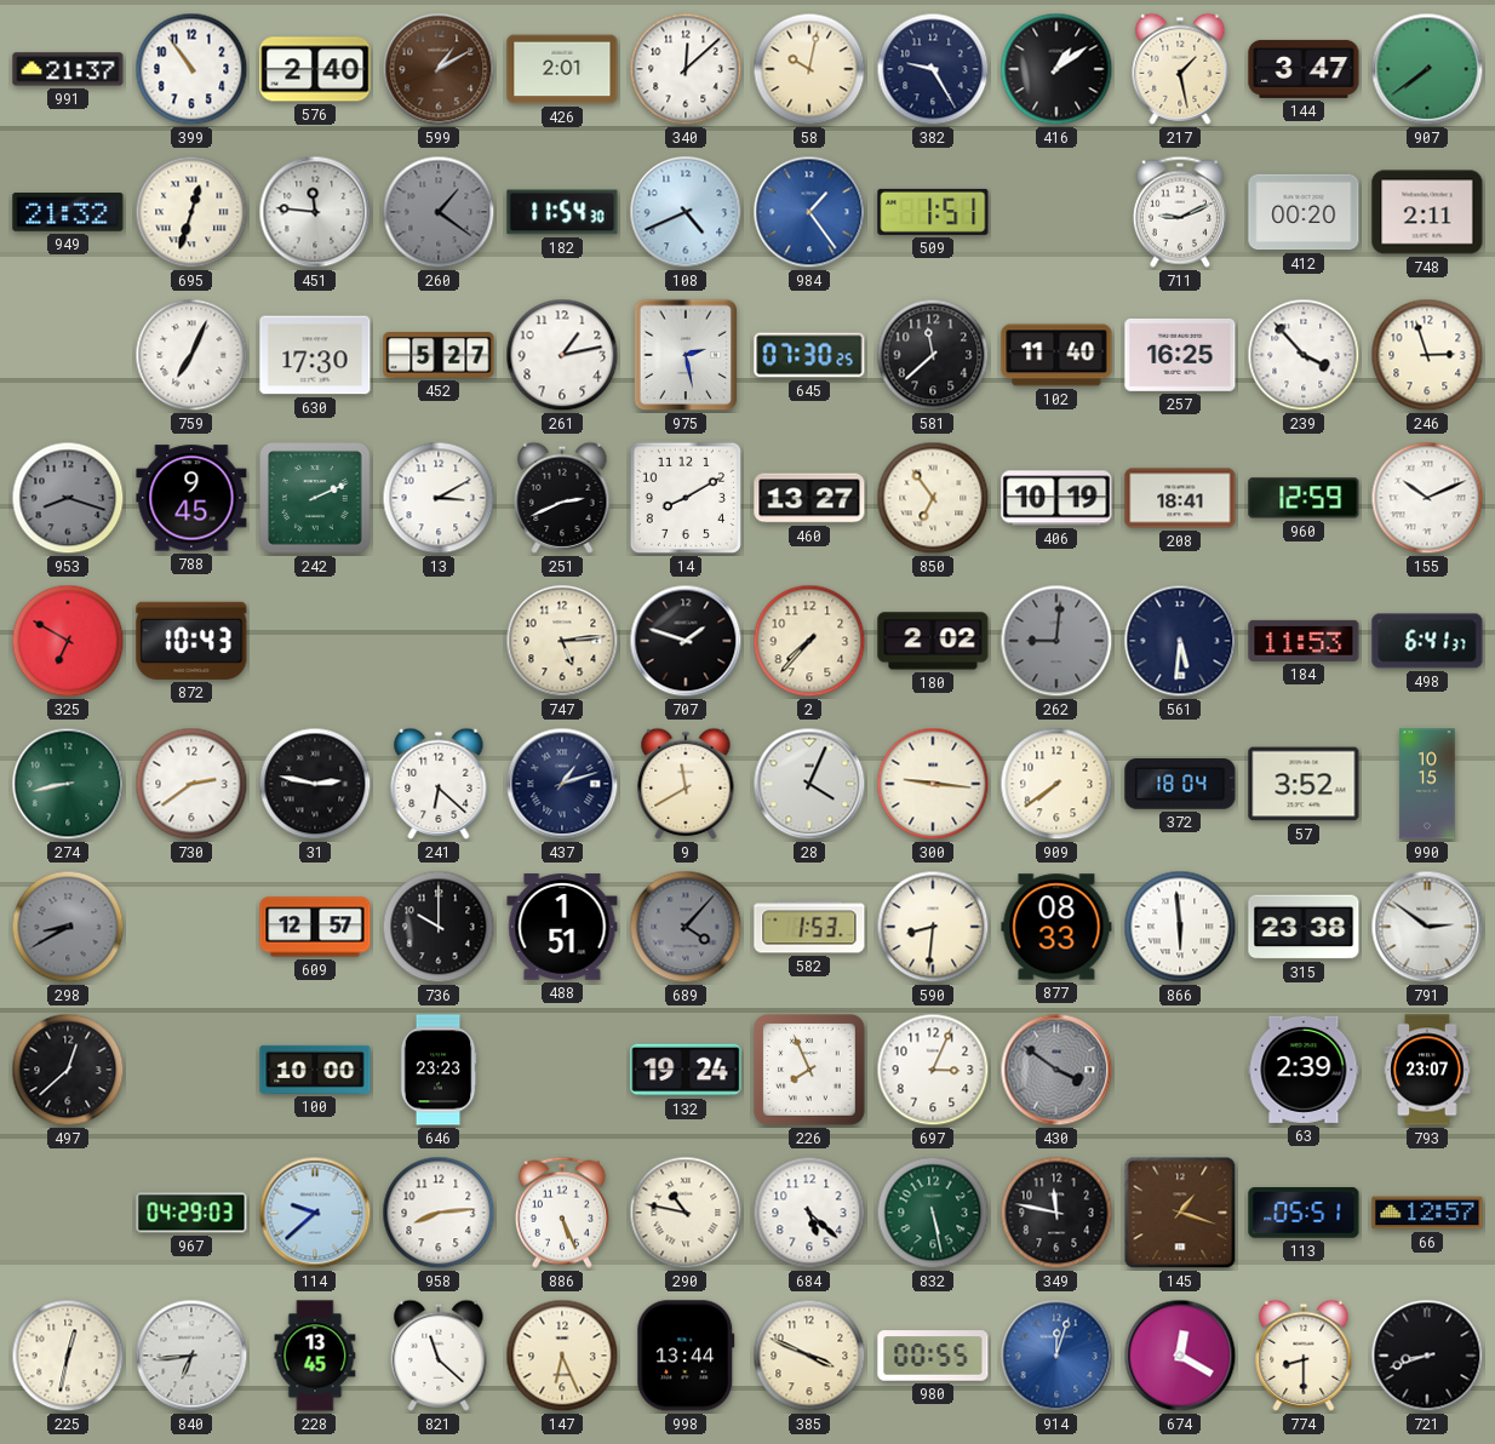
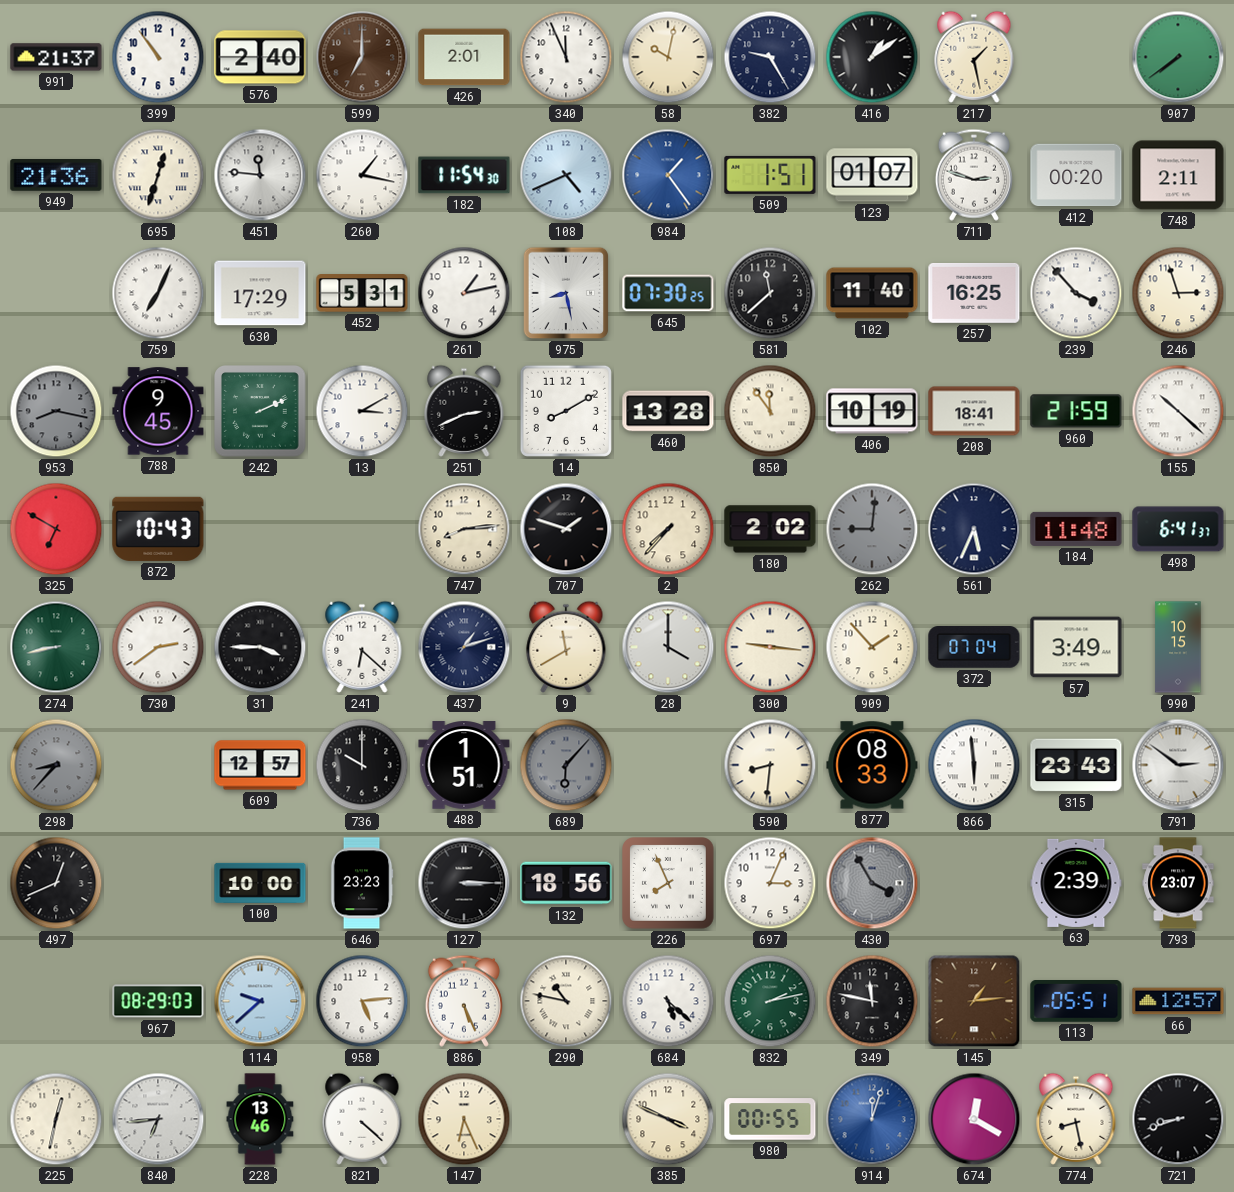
599: 1:10 -> 7:00 (362, 57)
340: 12:08 -> 11:56 (566, 57)
144: 3:47 -> none (1304, 69)
949: 21:32 -> 21:36 (56, 176)
260: 1:21 -> 1:17 (362, 175)
260 dial: grey -> white (362, 175)
123: none -> 01:07 (872, 175)
711: 9:11 -> 2:48 (974, 175)
630: 17:30 -> 17:29 (260, 293)
452: 5:27 -> 5:31 (362, 293)
975: 2:28 -> 8:28 (566, 293)
953: 8:18 -> 8:17 (56, 411)
460: 13:27 -> 13:28 (668, 411)
850: 6:54 -> 11:54 (770, 411)
960: 12:59 -> 21:59 (1076, 411)
155: 10:11 -> 10:22 (1178, 411)
747: 5:14 -> 8:14 (464, 529)
561: 5:31 -> 5:34 (974, 529)
184: 11:53 -> 11:48 (1076, 529)
31: 2:47 -> 3:45 (260, 647)
28: 4:04 -> 4:00 (668, 647)
909: 7:39 -> 1:53 (872, 647)
372: 18:04 -> 07:04 (974, 648)
57: 3:52 -> 3:49 (1076, 647)
298: 8:40 -> 8:37 (56, 765)
689: 4:07 -> 6:07 (566, 765)
582: 1:53 -> none (809, 927)
315: 23:38 -> 23:43 (1076, 765)
497: 12:38 -> 12:41 (56, 883)
127: none -> 3:15 (464, 883)
132: 19:24 -> 18:56 (566, 883)
430: 3:51 -> 3:55 (872, 883)
967: 04:29 -> 08:29 (158, 1001)
958: 8:14 -> 5:14 (362, 1001)
832: 5:28 -> 2:13 (770, 1001)
145: 1:18 -> 1:14 (974, 1001)
228: 13:45 -> 13:46 (260, 1119)
821: 11:22 -> 4:22 (362, 1119)
998: 13:44 -> none (686, 1356)
774: 8:30 -> 8:28 (1076, 1119)
